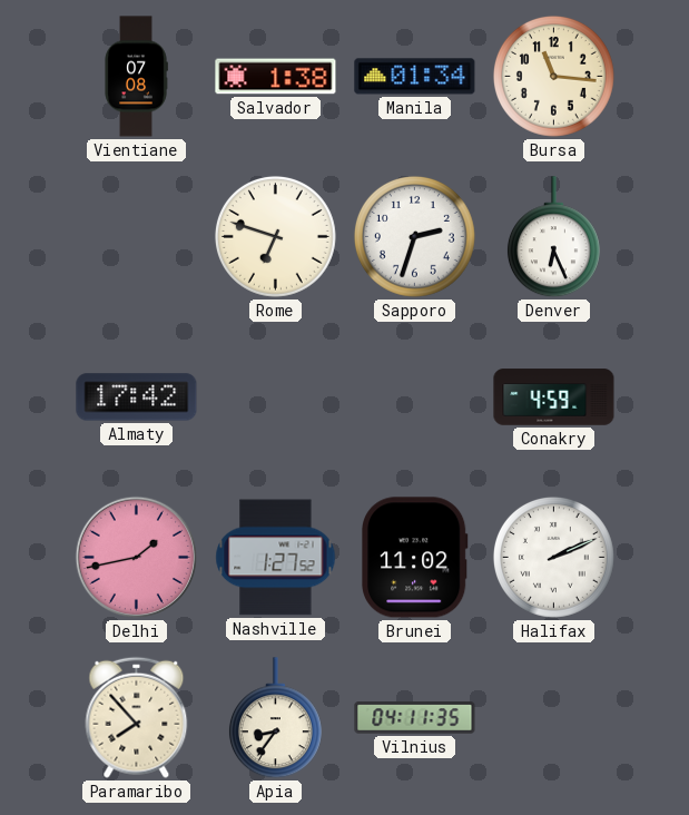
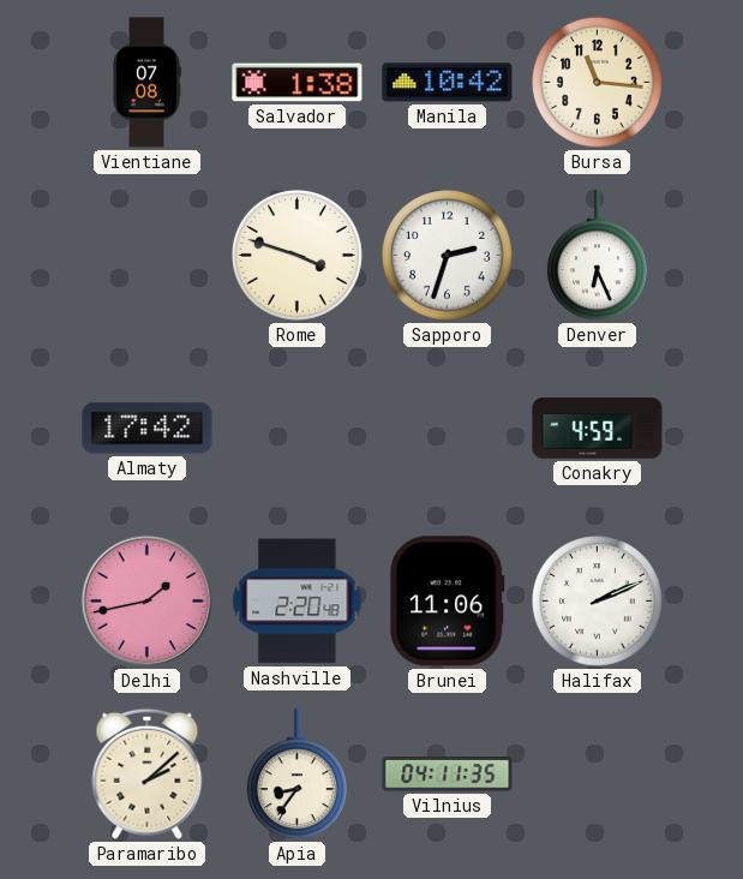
Manila: 01:34 -> 10:42 (448, 83)
Rome: 6:48 -> 3:48 (296, 255)
Nashville: 1:27 -> 2:20 (298, 602)
Brunei: 11:02 -> 11:06 (448, 602)
Paramaribo: 7:53 -> 2:08 (148, 773)
